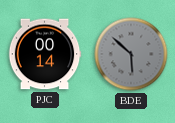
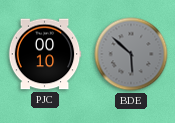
PJC: 00:14 -> 00:10 (45, 54)
